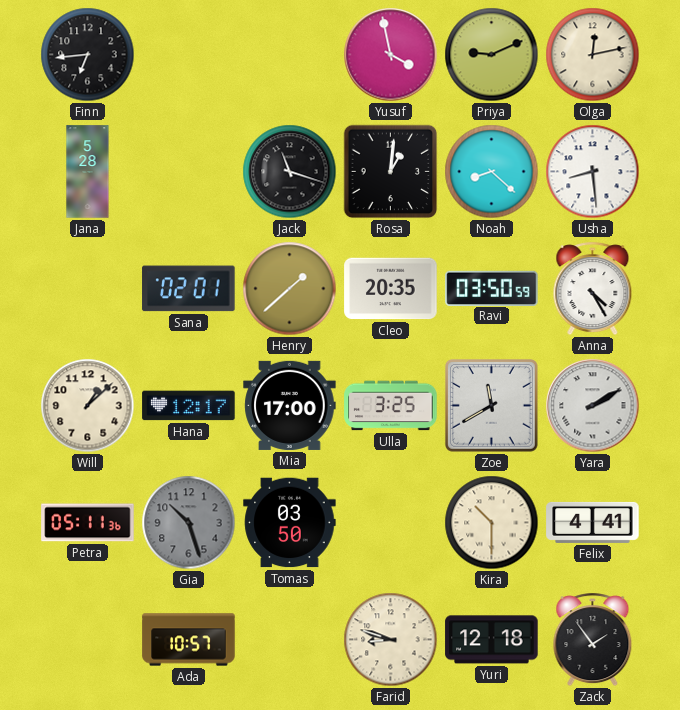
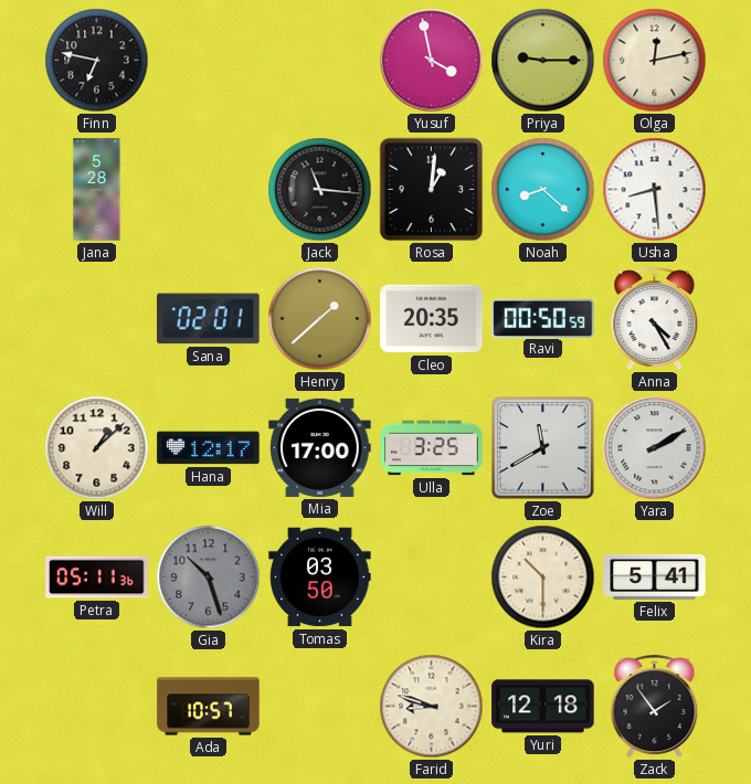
Finn: 6:44 -> 6:47 (97, 61)
Priya: 9:11 -> 9:15 (543, 61)
Jack: 11:18 -> 11:16 (320, 190)
Ravi: 03:50 -> 00:50 (543, 318)
Felix: 4:41 -> 5:41 (655, 576)
